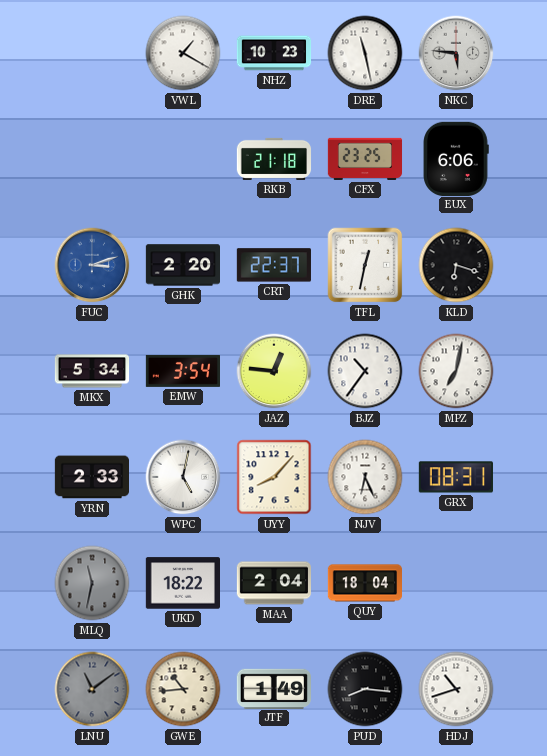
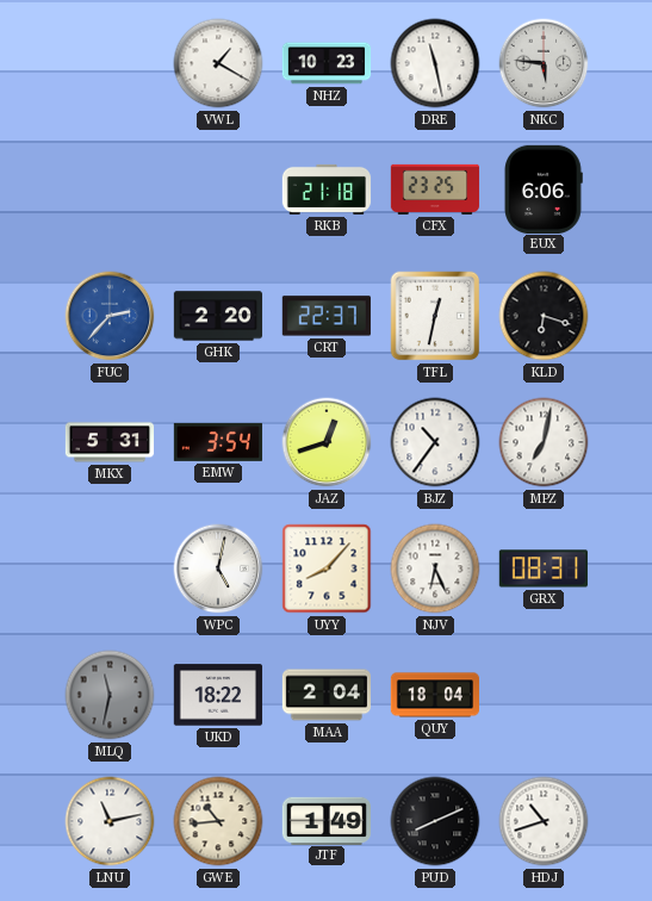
FUC: 3:12 -> 2:37 (110, 316)
MKX: 5:34 -> 5:31 (110, 442)
JAZ: 12:46 -> 12:42 (327, 442)
YRN: 2:33 -> none (91, 477)
LNU: 11:09 -> 11:13 (110, 821)
LNU dial: grey -> white (110, 821)
PUD: 8:16 -> 8:11 (435, 821)
